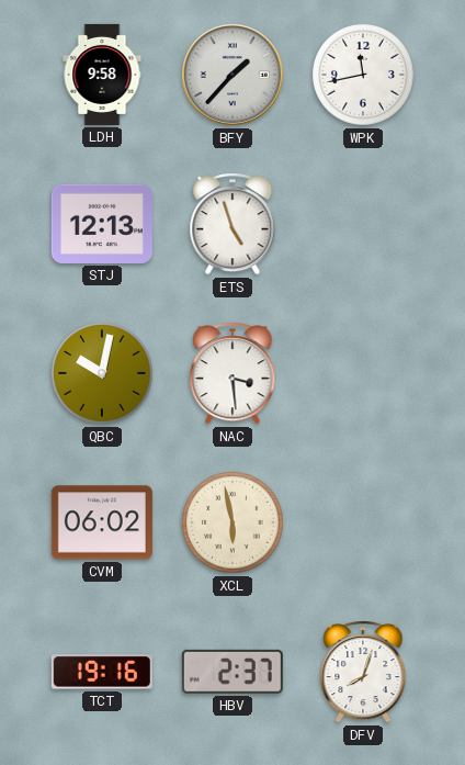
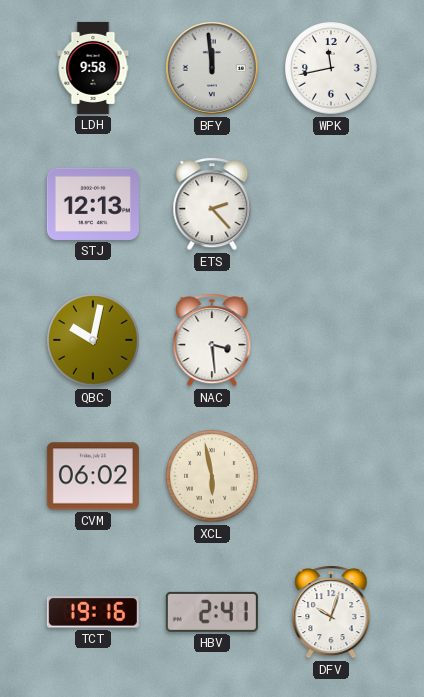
BFY: 1:37 -> 11:59 (212, 68)
ETS: 4:57 -> 2:23 (212, 205)
HBV: 2:37 -> 2:41 (212, 612)
DFV: 8:03 -> 10:03 (331, 613)
